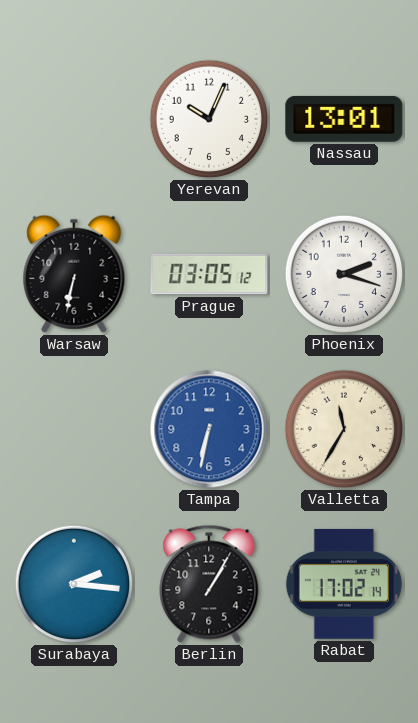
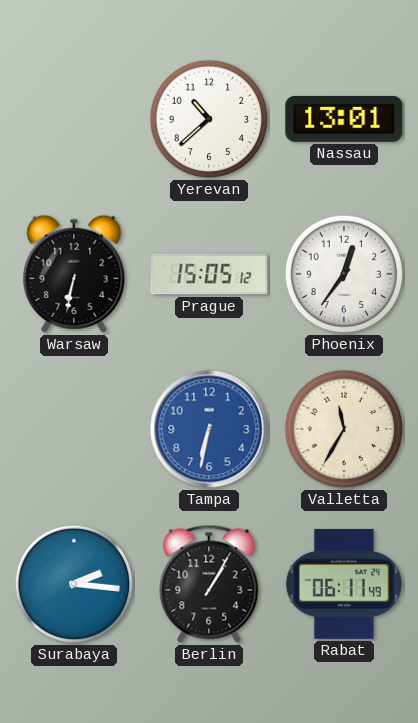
Yerevan: 10:04 -> 10:38 (209, 119)
Prague: 03:05 -> 15:05 (209, 274)
Phoenix: 2:18 -> 12:36 (344, 274)
Rabat: 17:02 -> 06:11 (344, 584)
